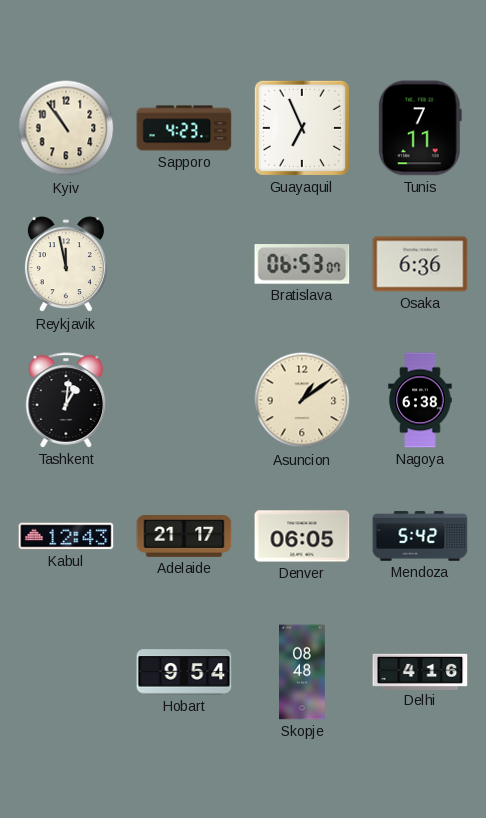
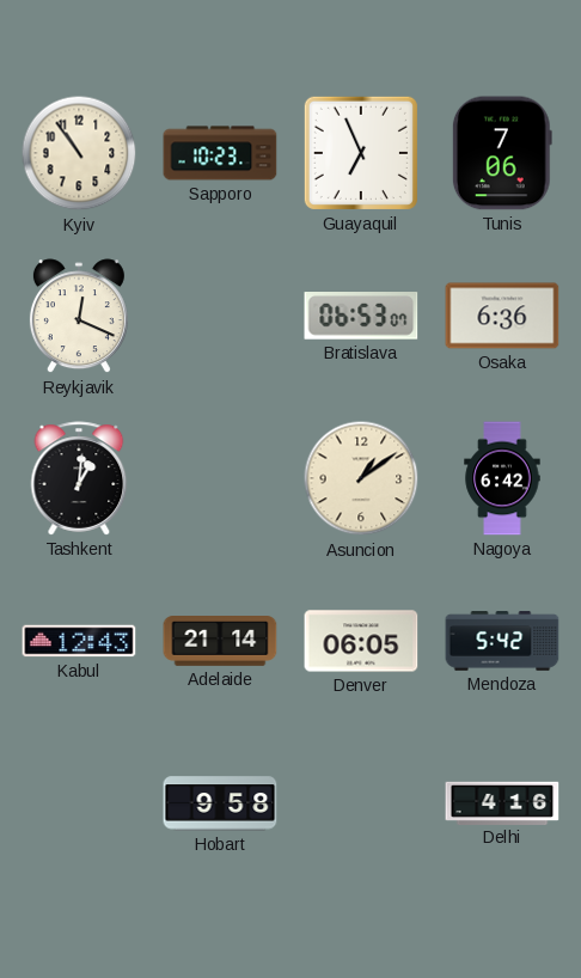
Sapporo: 4:23 -> 10:23 (220, 153)
Tunis: 7:11 -> 7:06 (502, 153)
Reykjavik: 11:58 -> 12:19 (79, 317)
Nagoya: 6:38 -> 6:42 (502, 478)
Adelaide: 21:17 -> 21:14 (220, 642)
Hobart: 9:54 -> 9:58 (220, 803)
Skopje: 08:48 -> none (303, 672)
